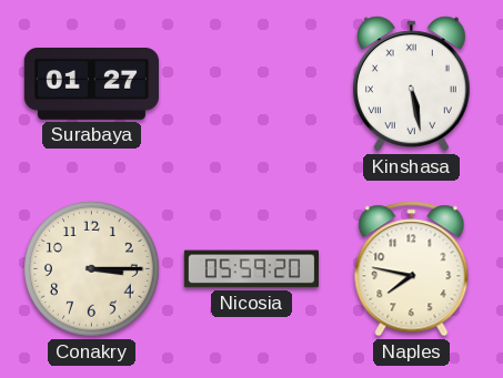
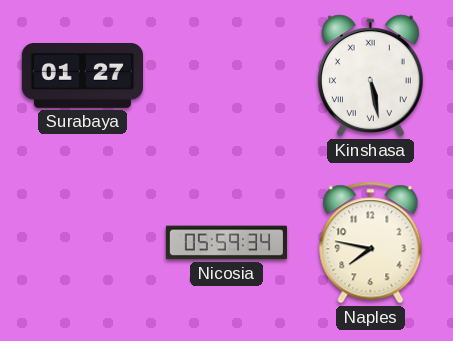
Conakry: 3:15 -> none (92, 269)
Nicosia: 05:59:20 -> 05:59:34 (226, 243)
